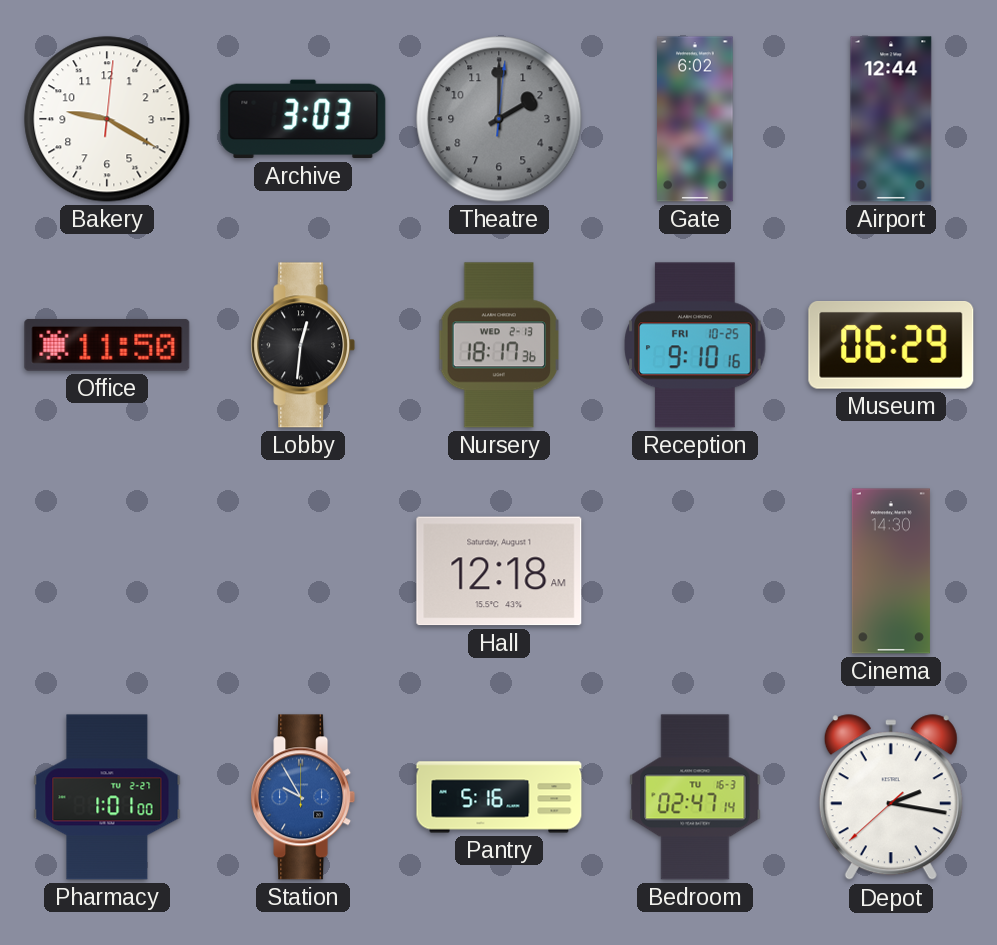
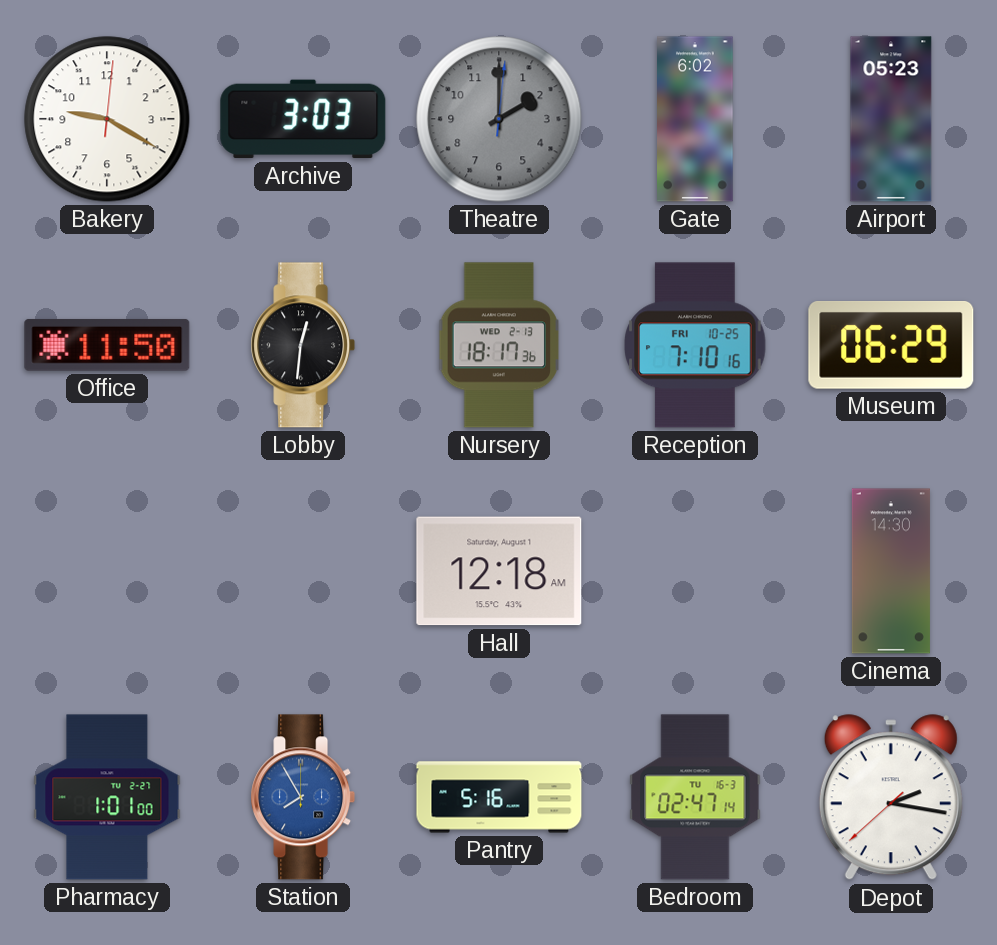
Airport: 12:44 -> 05:23 (891, 119)
Reception: 9:10 -> 7:10 (695, 345)
Station: 9:55 -> 7:55 (303, 797)
